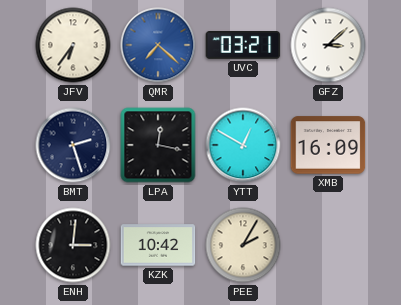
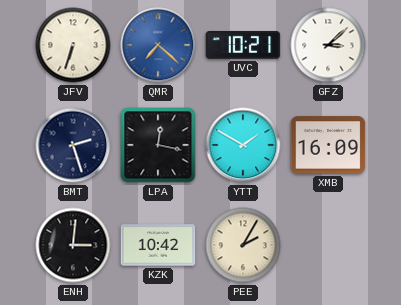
JFV: 6:36 -> 6:33 (73, 45)
UVC: 03:21 -> 10:21 (243, 46)
YTT: 12:50 -> 1:50 (243, 145)
